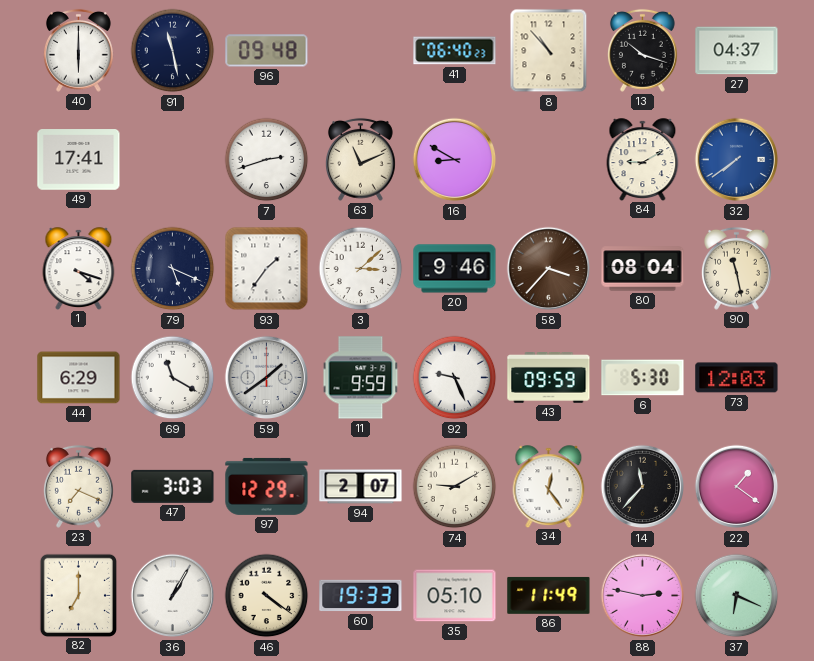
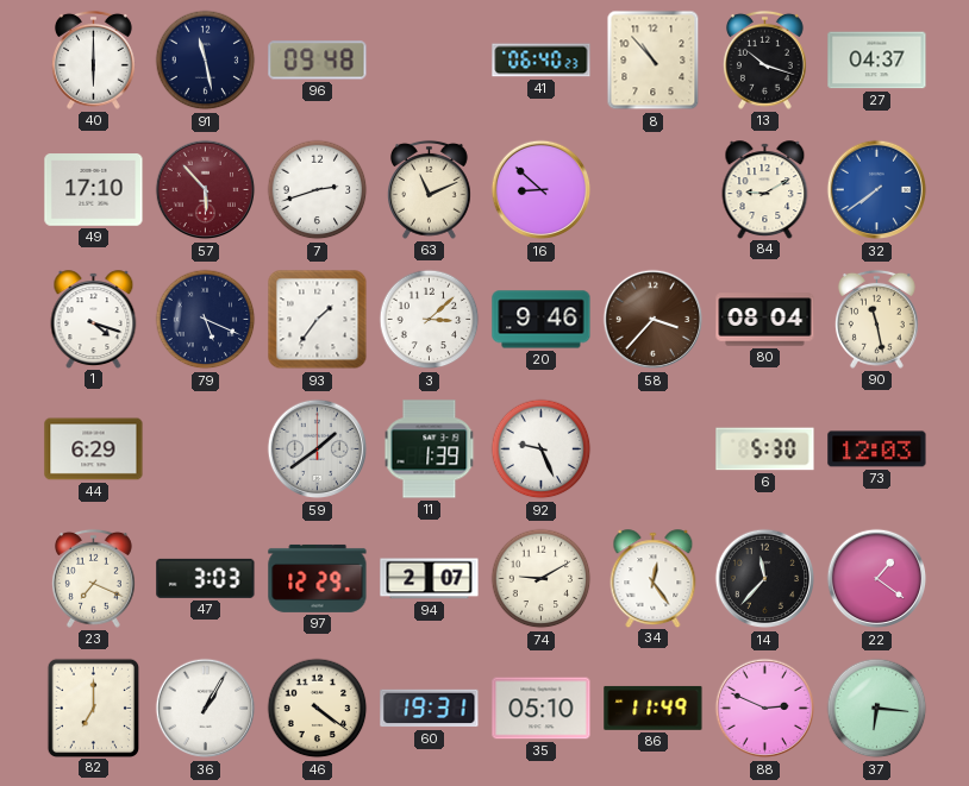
49: 17:41 -> 17:10 (94, 190)
57: none -> 5:53 (206, 190)
16: 8:50 -> 8:52 (542, 190)
69: 11:20 -> none (173, 378)
11: 9:59 -> 1:39 (430, 449)
43: 09:59 -> none (549, 378)
60: 19:33 -> 19:31 (430, 709)
88: 2:47 -> 2:49 (765, 709)
37: 6:19 -> 6:16 (877, 709)
